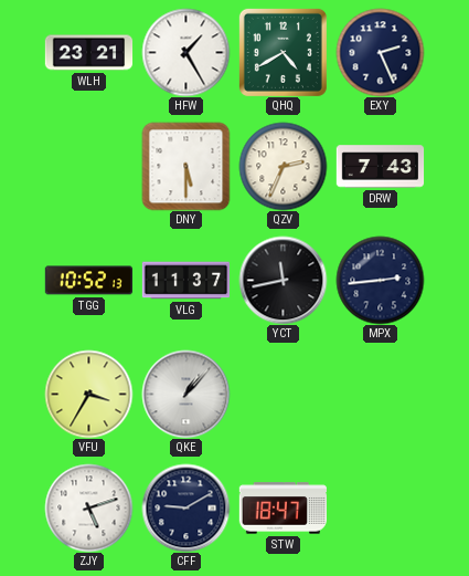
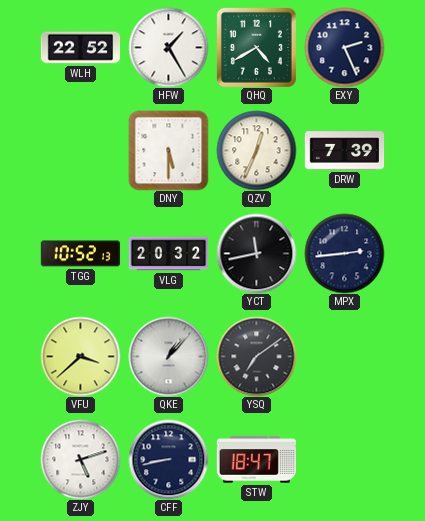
WLH: 23:21 -> 22:52 (80, 48)
QZV: 2:34 -> 12:34 (256, 150)
DRW: 7:43 -> 7:39 (344, 151)
VLG: 11:37 -> 20:32 (168, 254)
VFU: 3:35 -> 3:38 (80, 356)
YSQ: none -> 7:09 (256, 356)
CFF: 9:10 -> 8:43 (168, 459)
